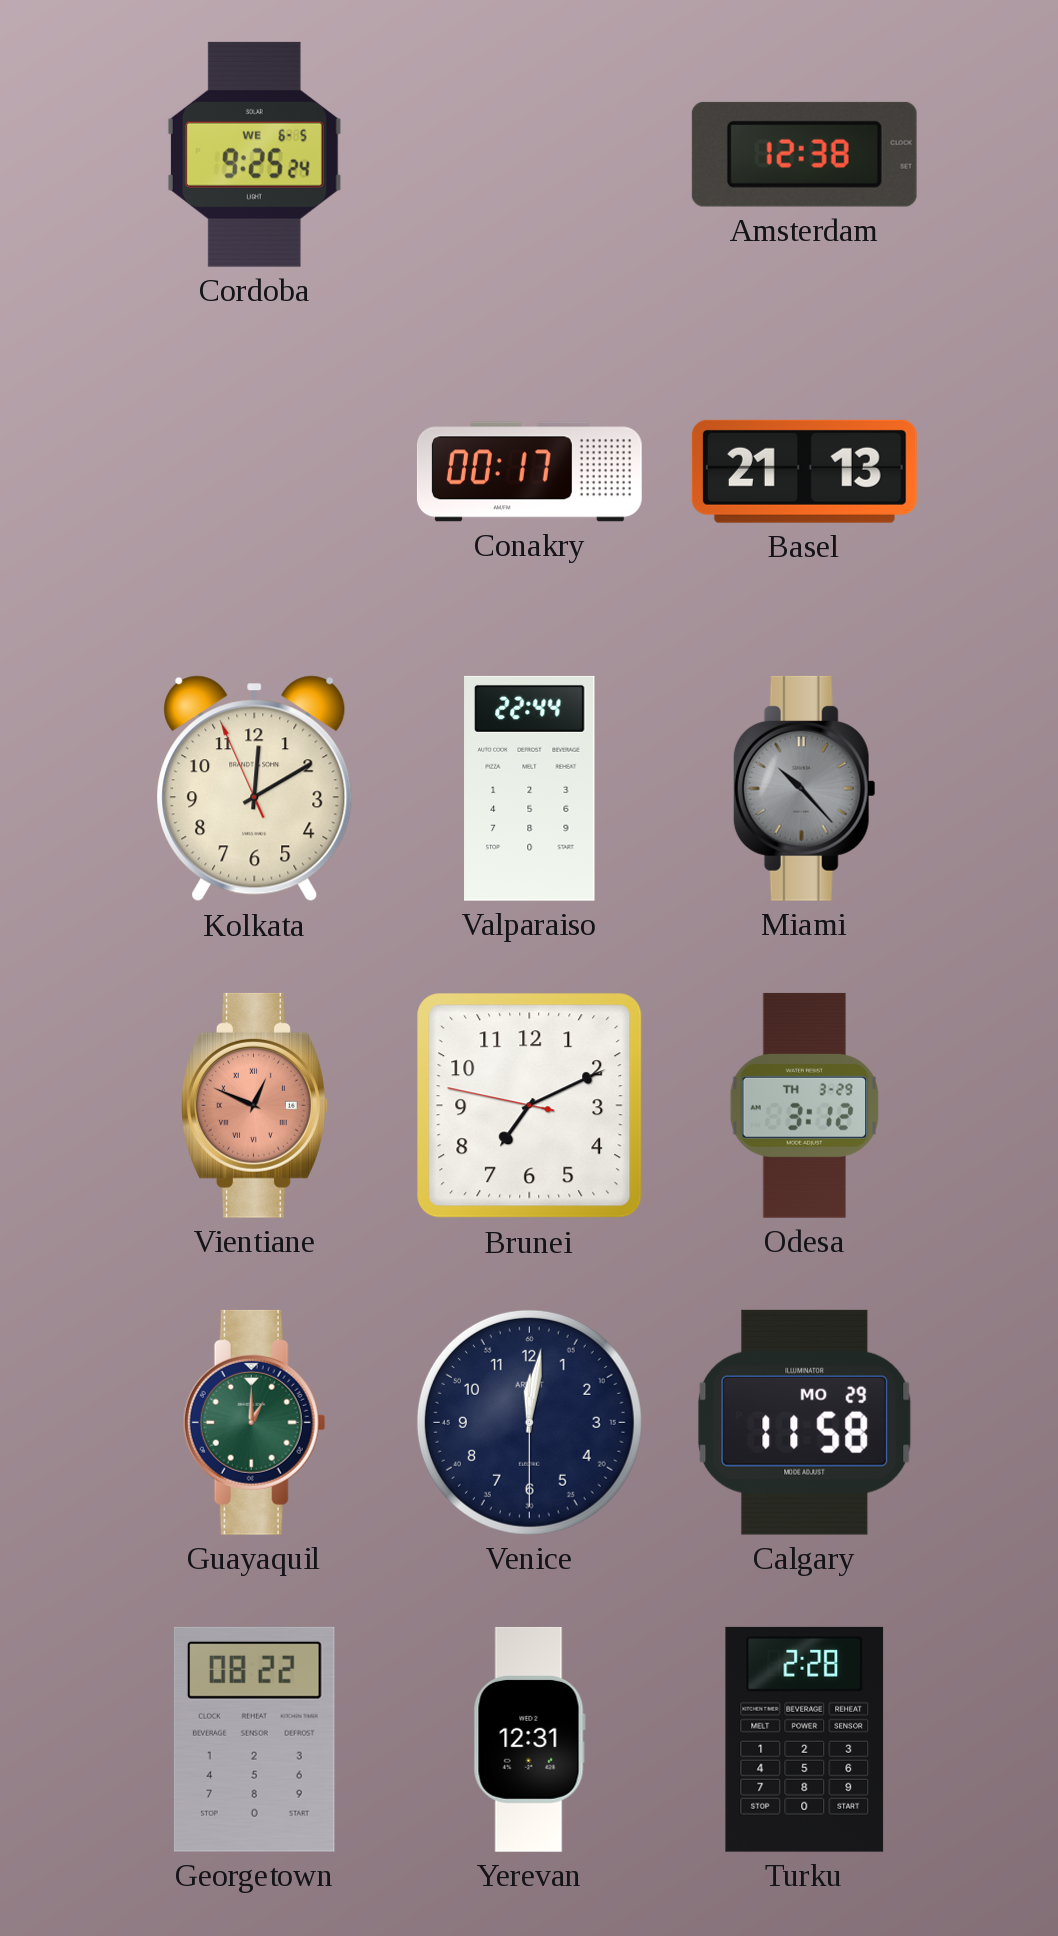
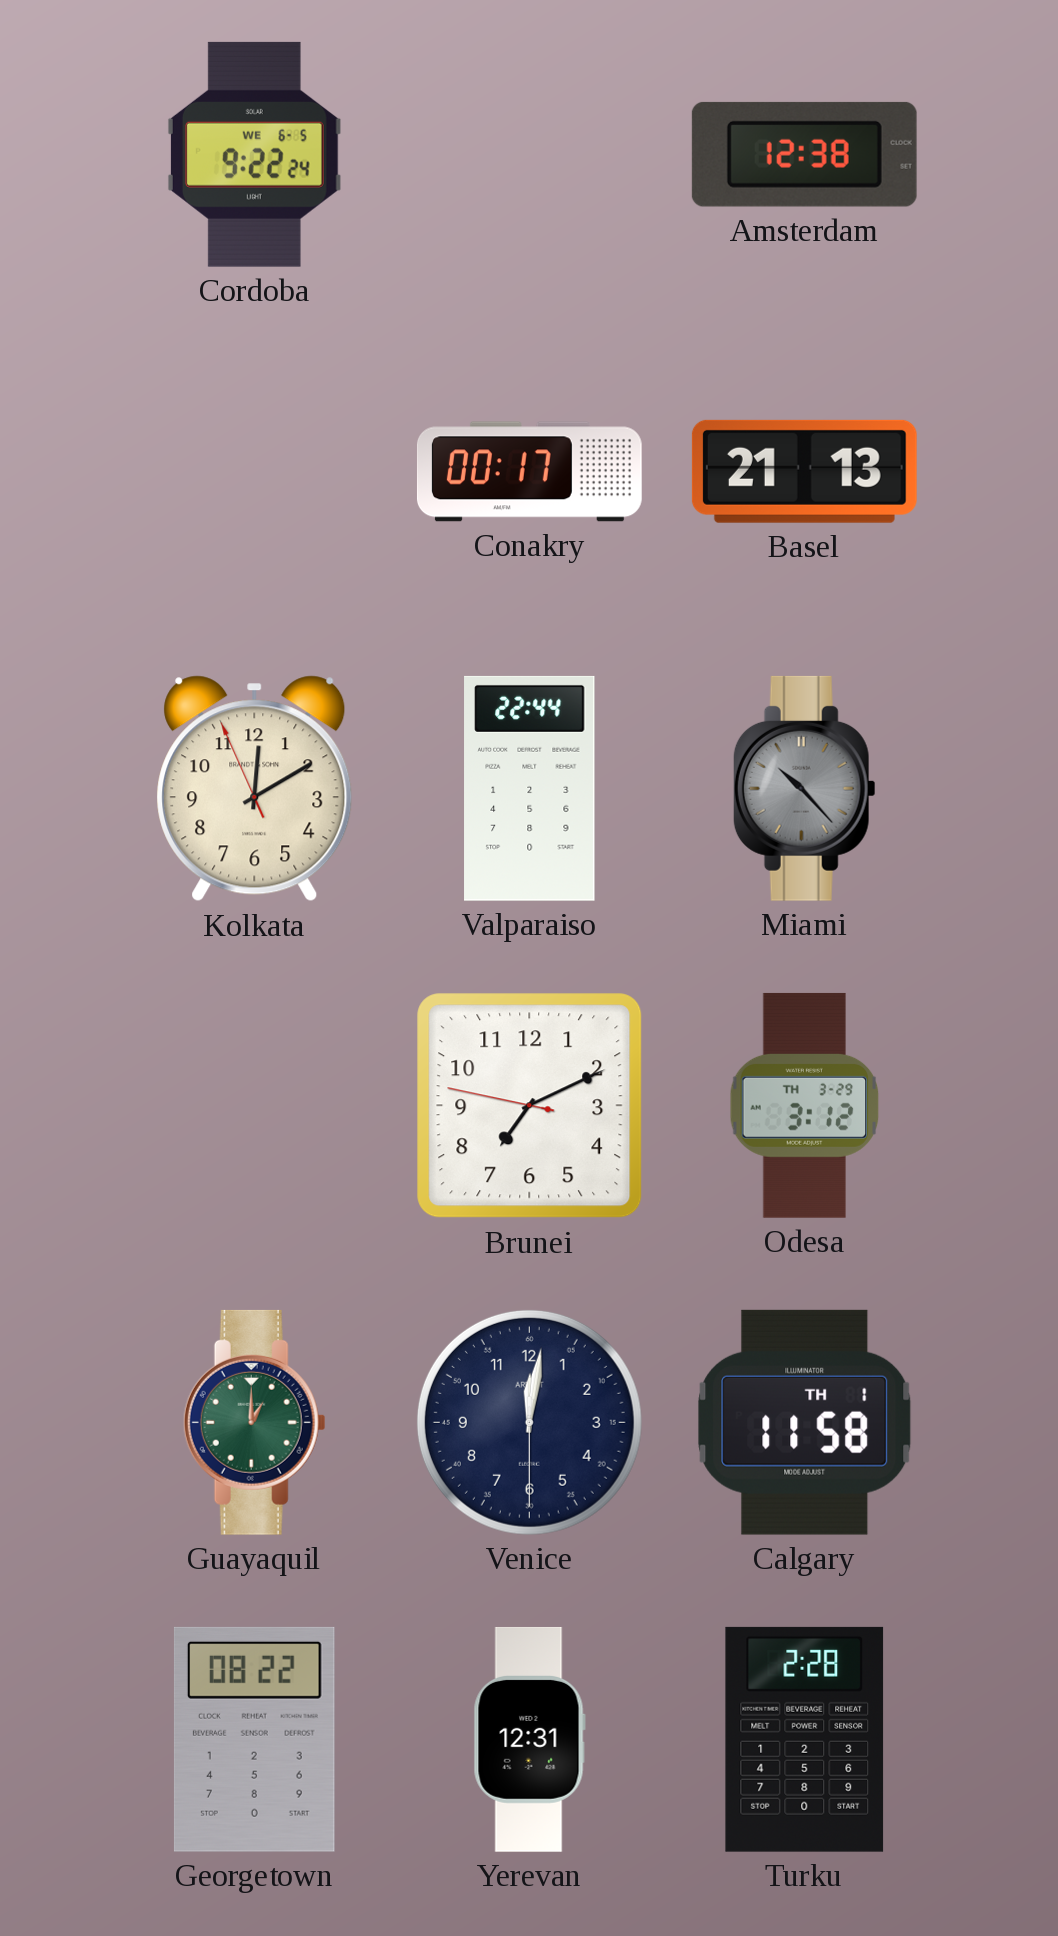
Cordoba: 9:25 -> 9:22 (254, 154)
Vientiane: 12:49 -> none (255, 1105)
Calgary date: MO 29 -> TH 1 (805, 1422)
